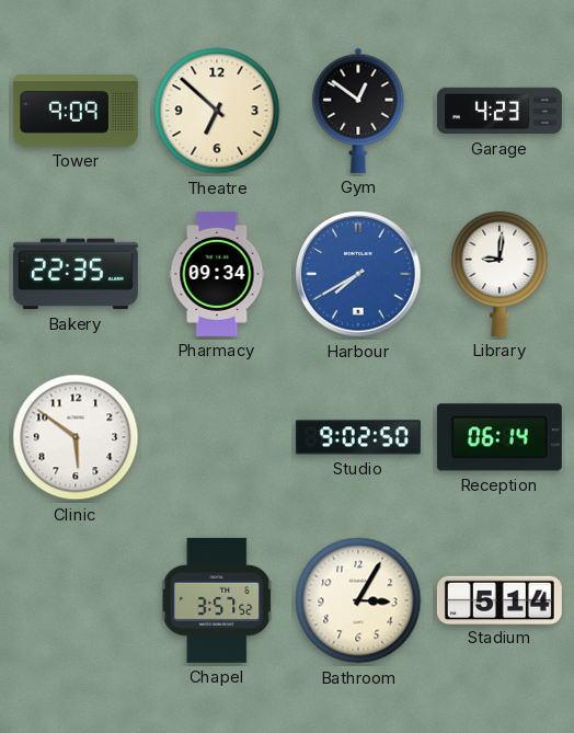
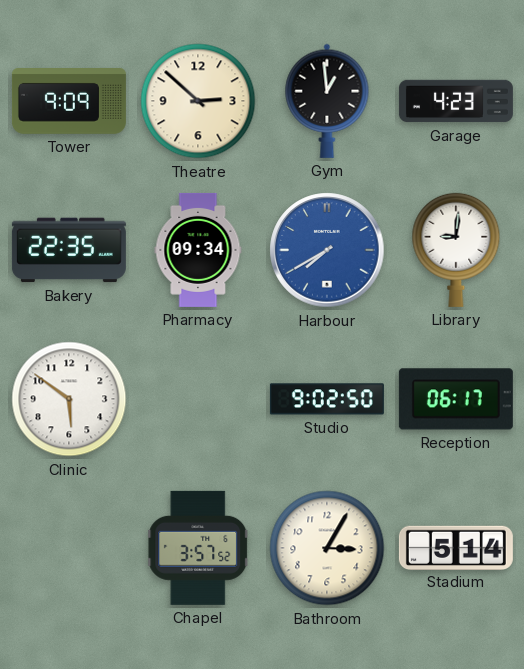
Theatre: 6:52 -> 2:52 (198, 101)
Gym: 12:51 -> 12:59 (327, 101)
Reception: 06:14 -> 06:17 (456, 399)
